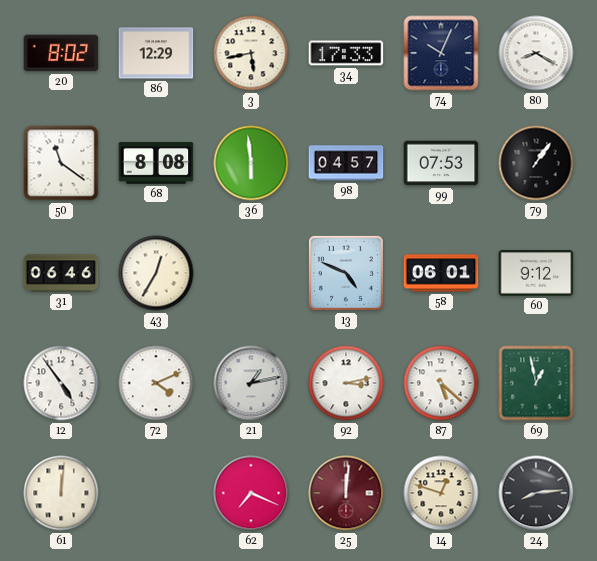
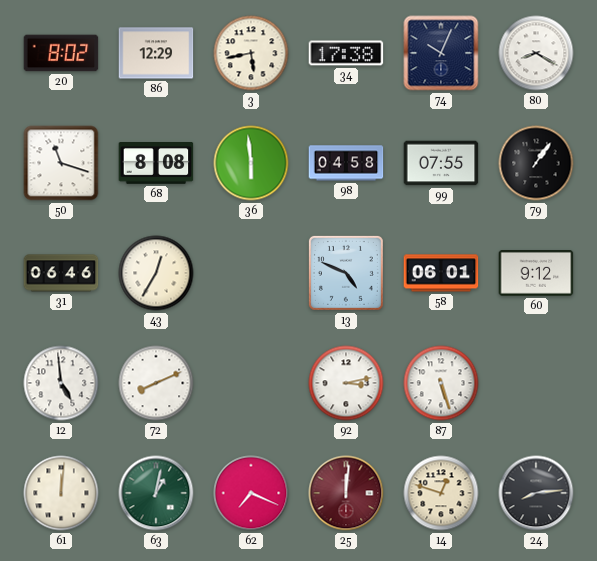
34: 17:33 -> 17:38 (346, 53)
50: 11:21 -> 11:18 (61, 163)
98: 04:57 -> 04:58 (346, 163)
99: 07:53 -> 07:55 (441, 163)
12: 4:54 -> 4:59 (61, 383)
72: 4:11 -> 8:11 (156, 383)
21: 1:13 -> none (251, 383)
87: 5:22 -> 5:27 (441, 383)
69: 12:58 -> none (536, 383)
63: none -> 1:02 (156, 493)
